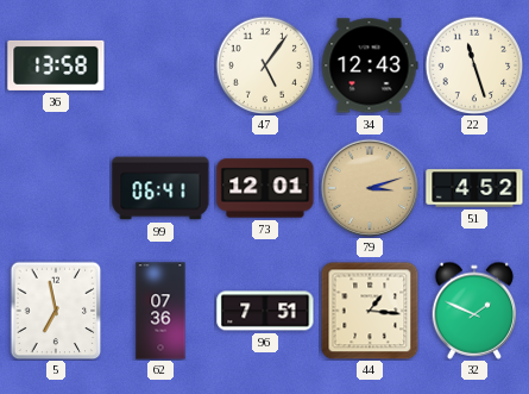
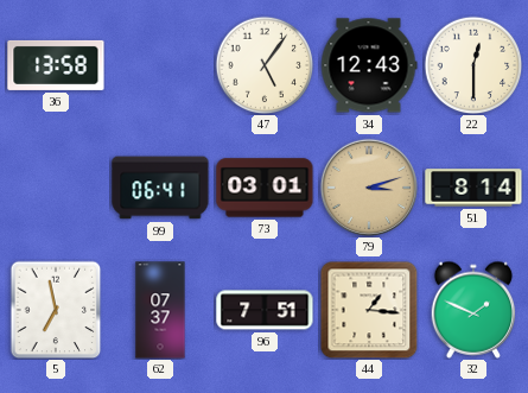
22: 11:27 -> 12:30 (473, 65)
73: 12:01 -> 03:01 (265, 188)
51: 4:52 -> 8:14 (473, 188)
62: 07:36 -> 07:37 (160, 310)
